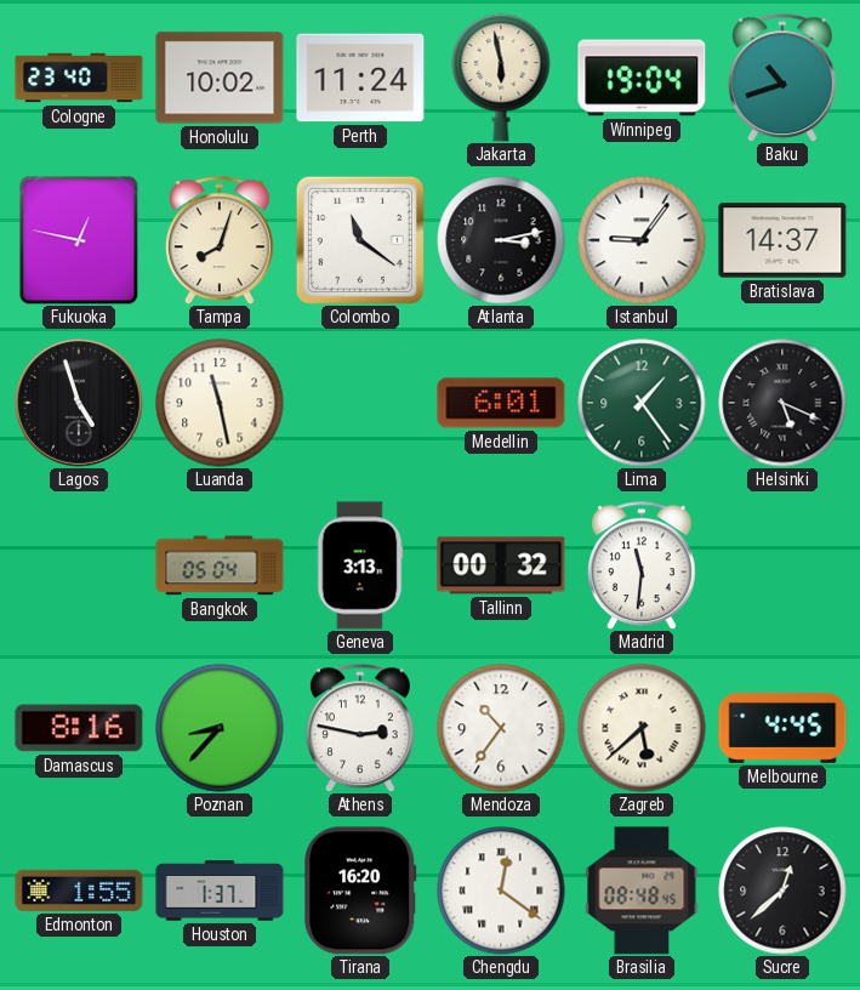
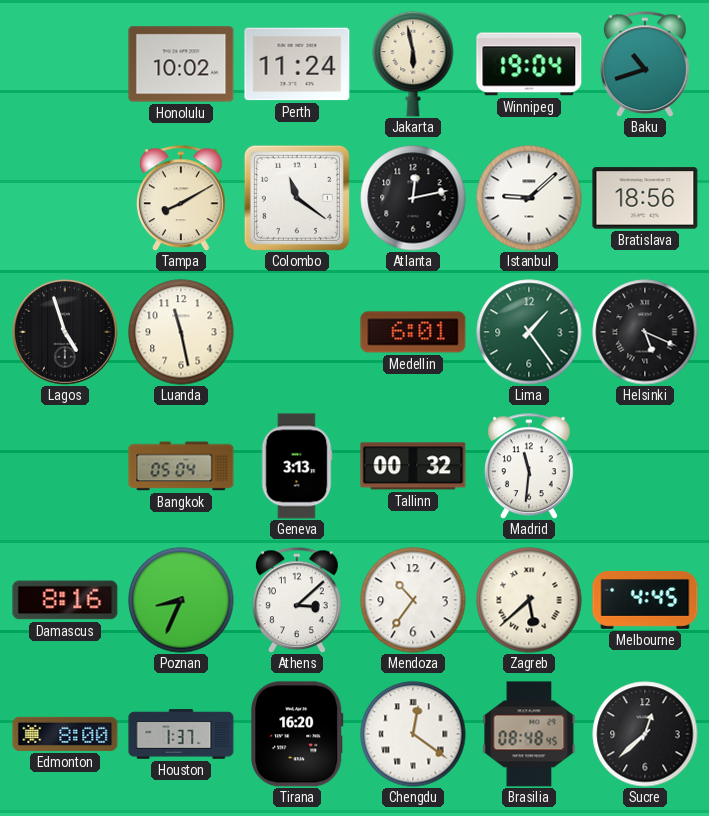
Cologne: 23:40 -> none (79, 78)
Fukuoka: 12:47 -> none (79, 240)
Tampa: 8:03 -> 8:10 (181, 198)
Atlanta: 3:13 -> 12:13 (413, 198)
Istanbul: 9:06 -> 9:08 (529, 198)
Bratislava: 14:37 -> 18:56 (645, 198)
Poznan: 8:37 -> 8:34 (181, 600)
Athens: 2:47 -> 3:08 (297, 600)
Edmonton: 1:55 -> 8:00 (65, 734)
